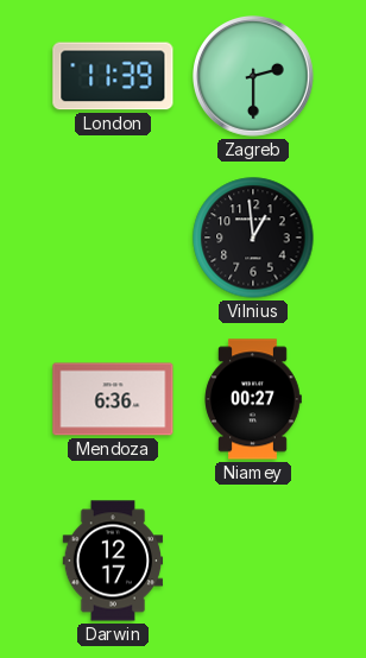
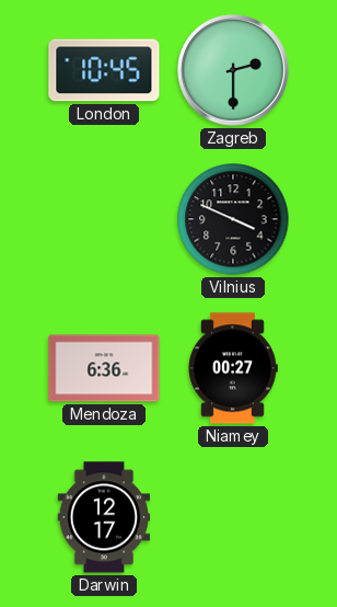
London: 11:39 -> 10:45 (104, 70)
Vilnius: 12:59 -> 3:49 (233, 219)
